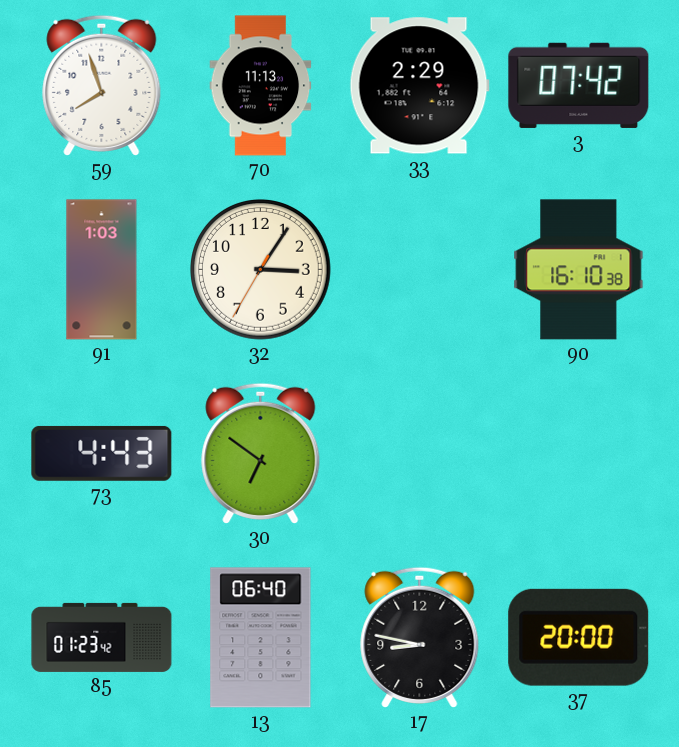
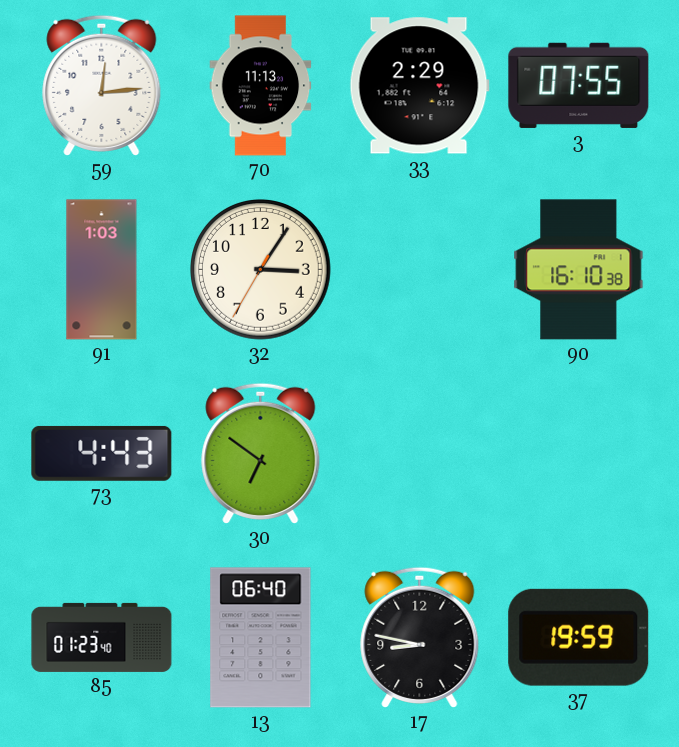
59: 7:57 -> 12:14 (102, 85)
3: 07:42 -> 07:55 (579, 85)
85: 01:23:42 -> 01:23:40 (102, 637)
37: 20:00 -> 19:59 (579, 637)
